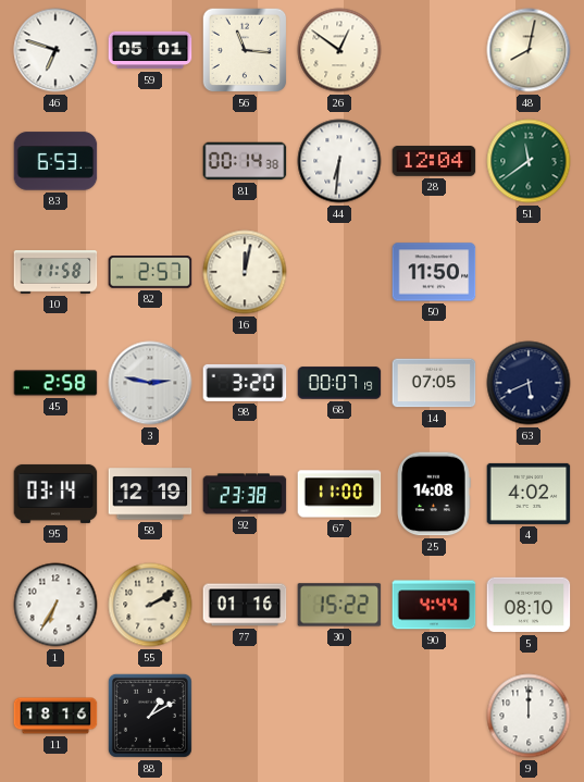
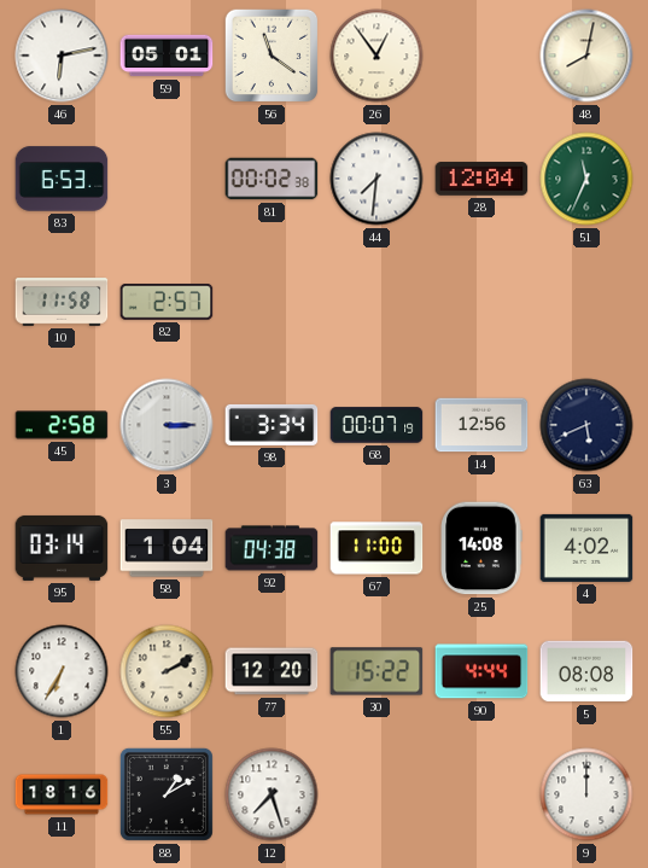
46: 6:48 -> 6:13 (62, 56)
56: 11:16 -> 11:21 (272, 56)
26: 12:51 -> 12:54 (376, 56)
81: 00:14 -> 00:02 (272, 179)
44: 6:31 -> 7:31 (376, 179)
51: 11:39 -> 11:34 (586, 179)
16: 12:02 -> none (245, 272)
50: 11:50 -> none (434, 272)
3: 2:47 -> 3:15 (167, 425)
98: 3:20 -> 3:34 (272, 425)
14: 07:05 -> 12:56 (481, 425)
58: 12:19 -> 1:04 (167, 548)
92: 23:38 -> 04:38 (272, 548)
77: 01:16 -> 12:20 (272, 671)
5: 08:10 -> 08:08 (586, 671)
12: none -> 7:27 (272, 794)
